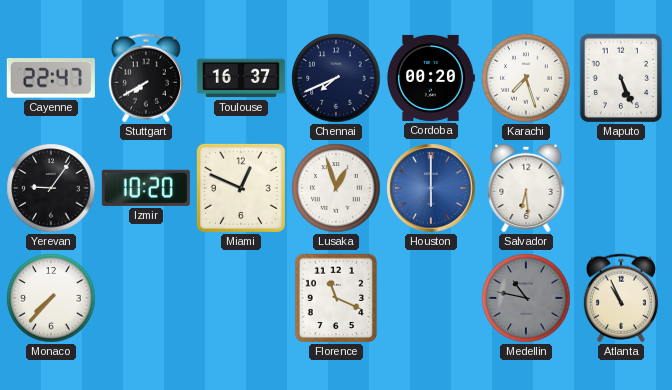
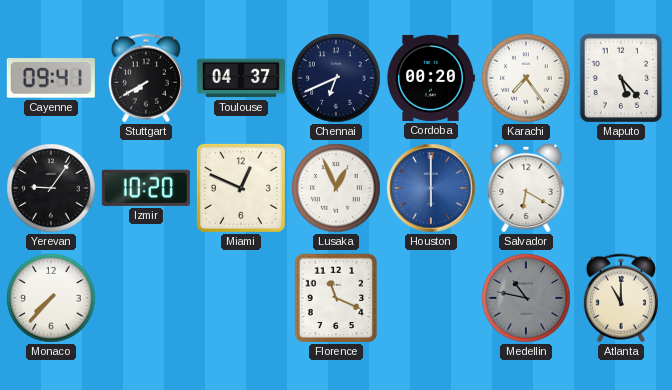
Cayenne: 22:47 -> 09:41 (51, 78)
Toulouse: 16:37 -> 04:37 (241, 78)
Chennai: 7:41 -> 6:41 (336, 78)
Karachi: 7:27 -> 7:24 (526, 78)
Maputo: 5:26 -> 5:23 (621, 78)
Lusaka: 12:57 -> 12:56 (336, 188)
Salvador: 6:29 -> 6:20 (526, 188)
Atlanta: 10:56 -> 11:00 (621, 298)
